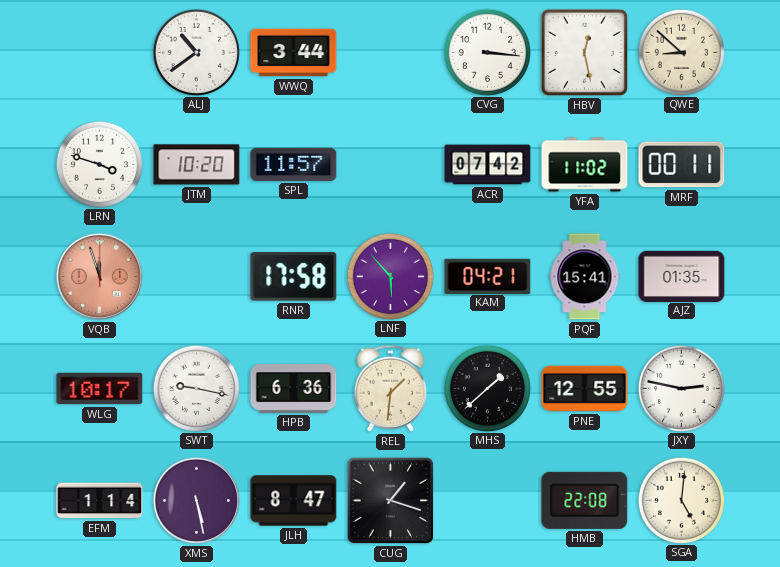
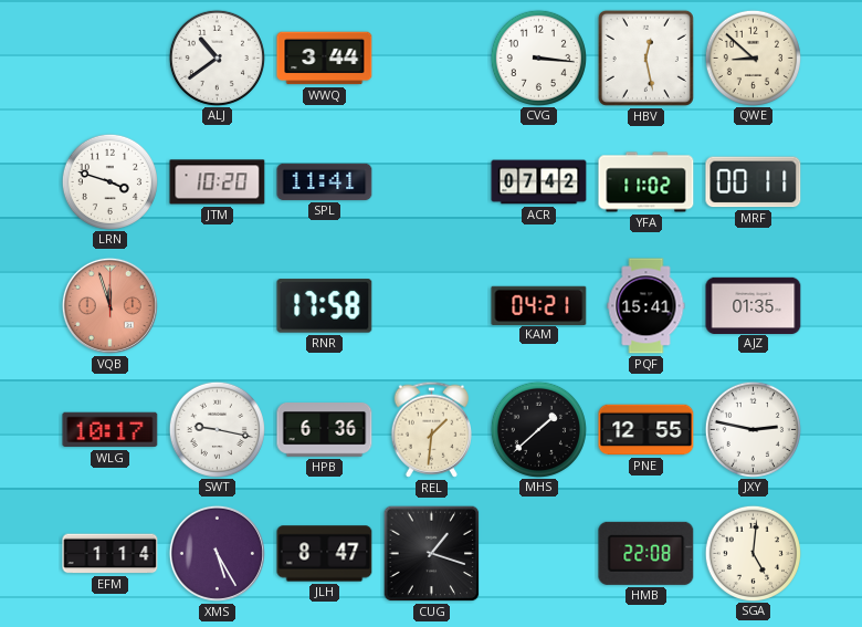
SPL: 11:57 -> 11:41 (325, 181)
LNF: 5:53 -> none (390, 276)
XMS: 5:28 -> 5:25 (217, 553)
